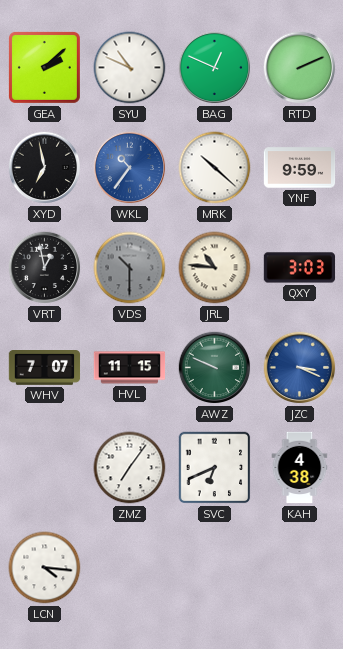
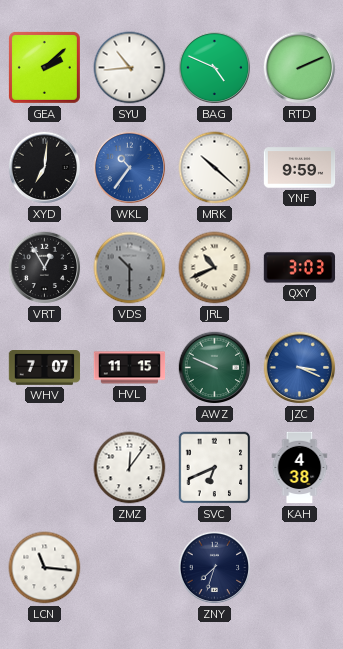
SYU: 10:49 -> 10:44 (130, 68)
BAG: 12:49 -> 4:49 (215, 68)
XYD: 6:58 -> 7:01 (45, 168)
VRT: 12:58 -> 12:55 (45, 268)
JRL: 10:46 -> 10:41 (215, 268)
ZMZ: 7:06 -> 12:06 (130, 468)
LCN: 4:16 -> 11:16 (45, 568)
ZNY: none -> 7:33 (215, 568)
